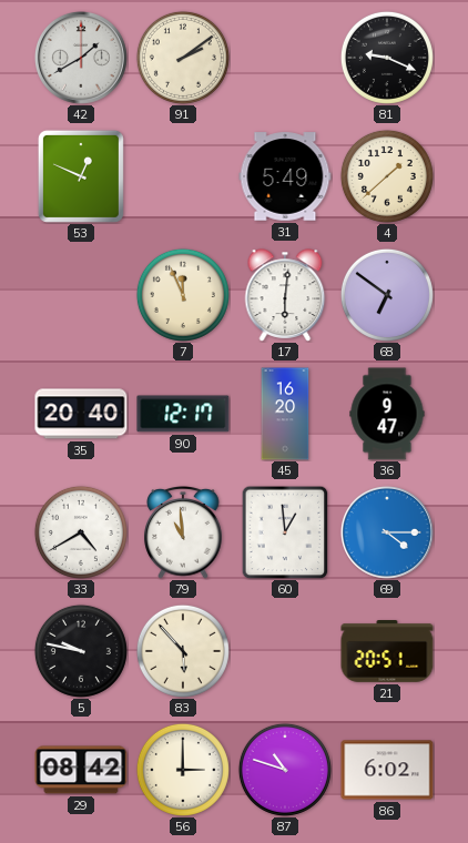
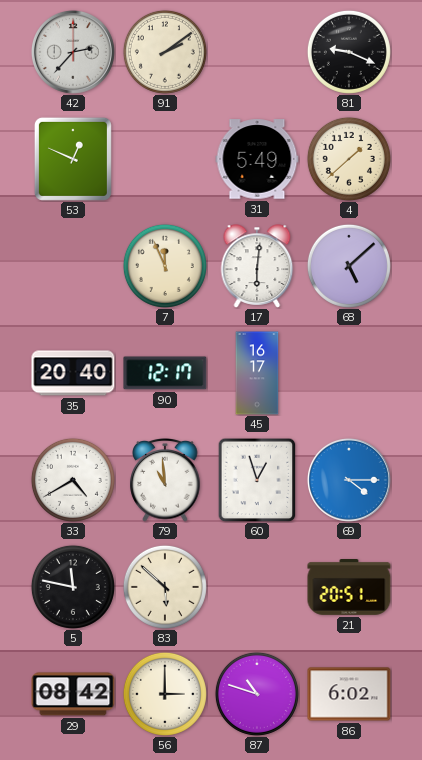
42: 1:40 -> 2:37 (73, 52)
68: 6:51 -> 5:08 (349, 266)
45: 16:20 -> 16:17 (257, 373)
36: 9:47 -> none (387, 414)
60: 12:59 -> 12:57 (257, 480)
5: 9:47 -> 11:47 (73, 587)
83: 5:53 -> 5:52 (165, 587)
